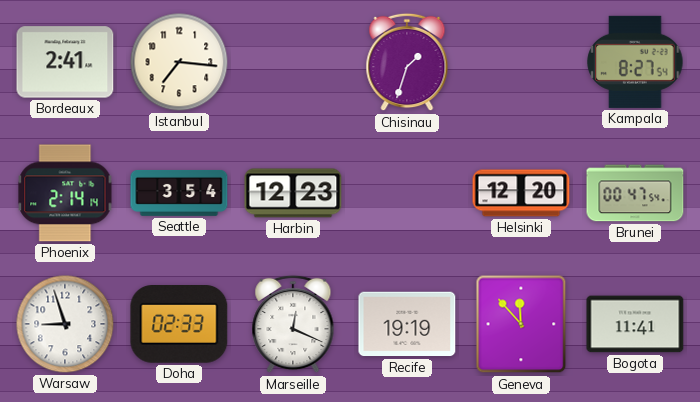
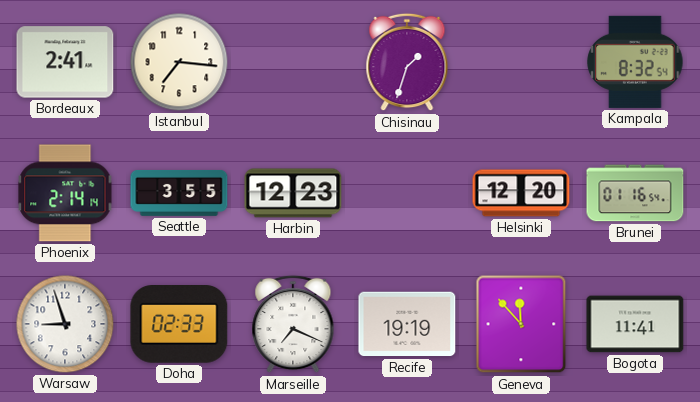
Kampala: 8:27 -> 8:32 (635, 62)
Seattle: 3:54 -> 3:55 (179, 193)
Brunei: 00:47 -> 01:16 (635, 193)
Marseille: 12:19 -> 7:19 (293, 324)
